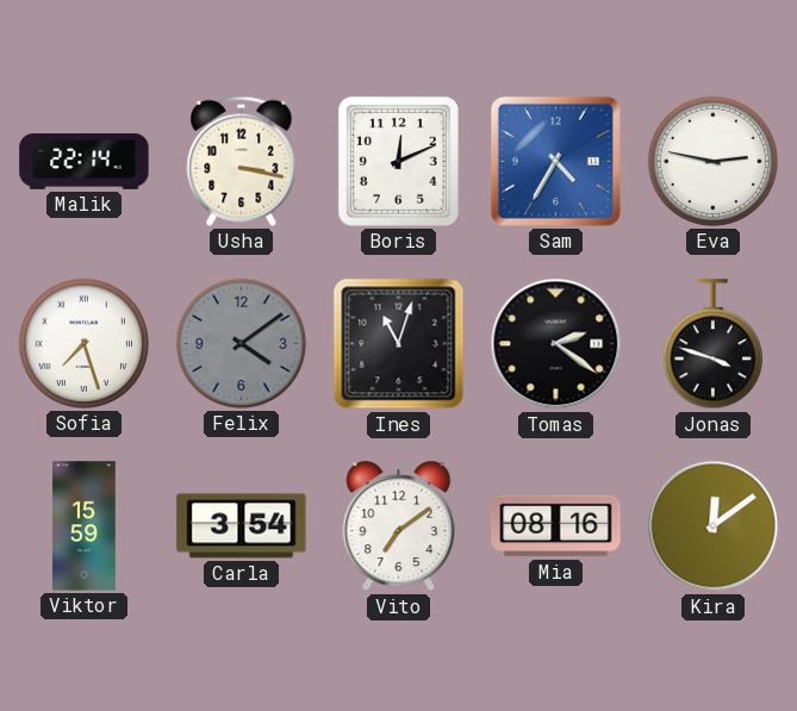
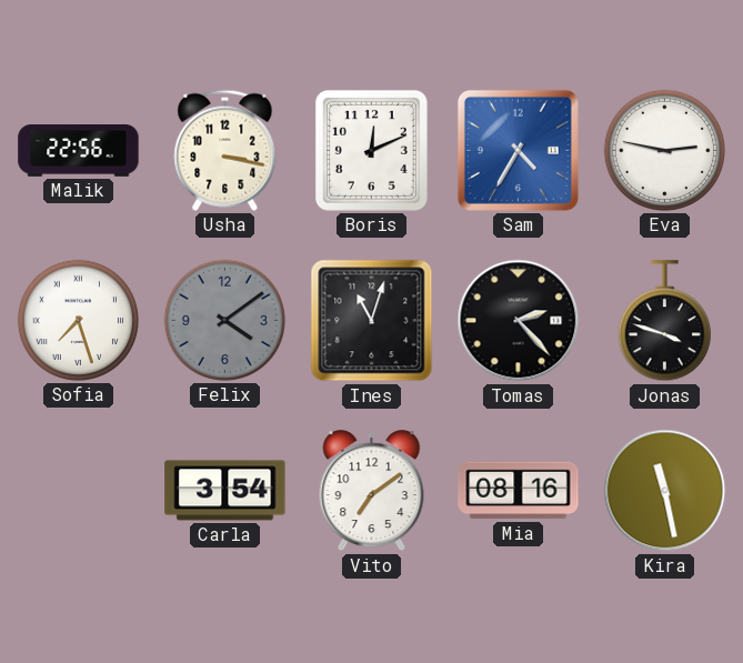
Malik: 22:14 -> 22:56 (79, 151)
Tomas: 2:21 -> 2:23 (519, 321)
Viktor: 15:59 -> none (85, 526)
Kira: 12:09 -> 11:28 (665, 491)
